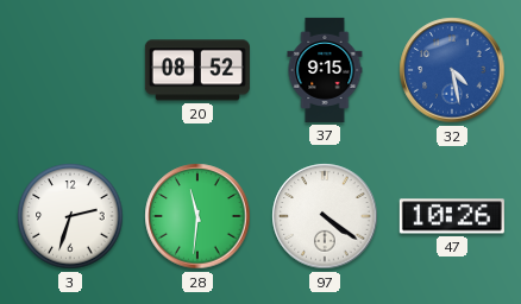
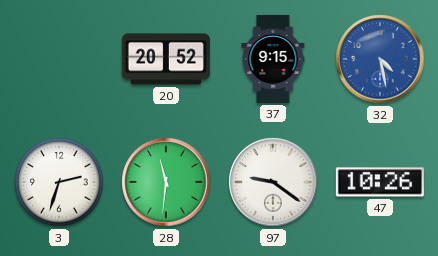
20: 08:52 -> 20:52 (166, 59)
97: 4:21 -> 9:21 (273, 182)
